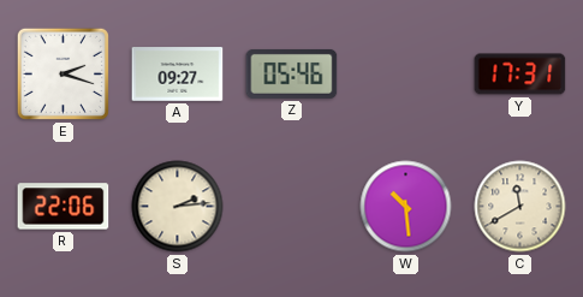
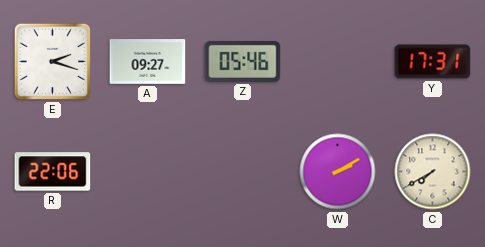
S: 2:14 -> none (178, 207)
W: 10:29 -> 2:10 (338, 172)
C: 11:40 -> 7:40 (433, 172)
